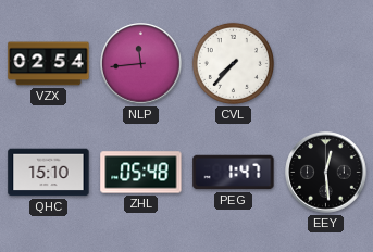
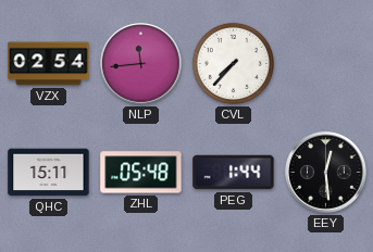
QHC: 15:10 -> 15:11 (49, 173)
PEG: 1:47 -> 1:44 (234, 173)
